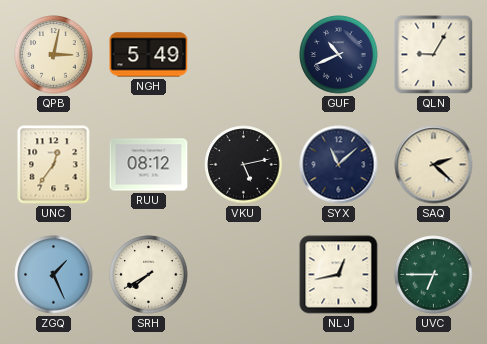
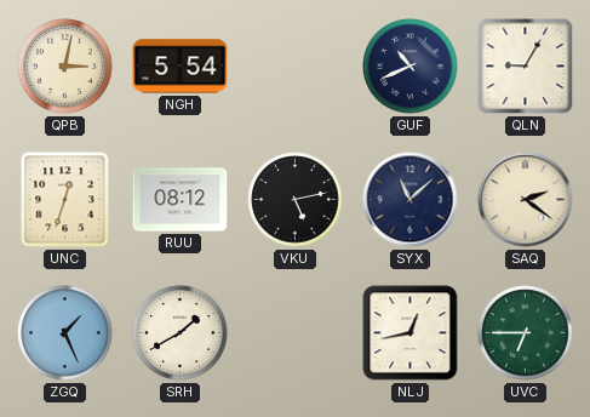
NGH: 5:49 -> 5:54 (181, 67)
UNC: 12:36 -> 12:33 (65, 200)
SAQ: 2:22 -> 2:21 (526, 200)
SRH: 7:40 -> 1:40 (181, 333)
